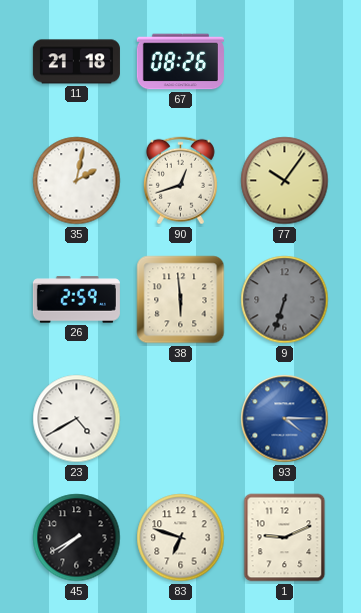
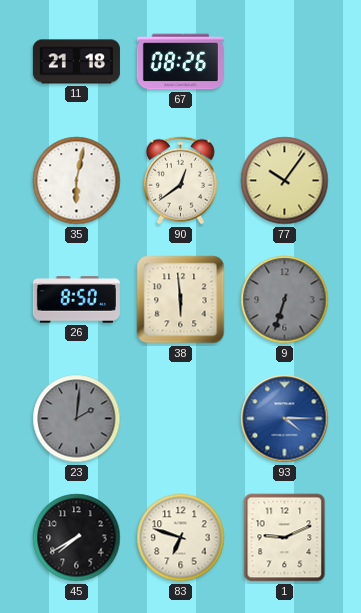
35: 2:02 -> 6:02 (77, 181)
90: 12:42 -> 12:39 (180, 181)
26: 2:59 -> 8:50 (76, 300)
23: 4:40 -> 2:01 (77, 419)
23 dial: white -> grey (77, 419)
